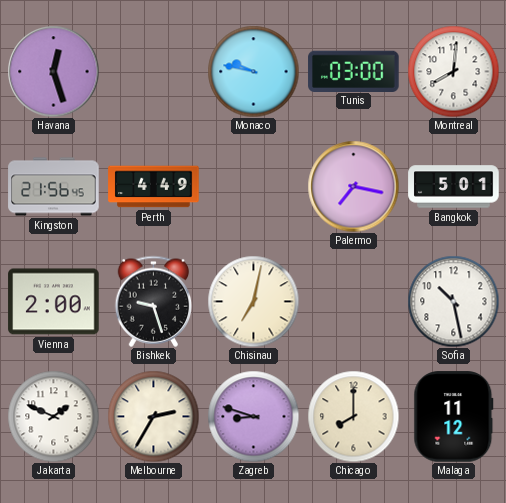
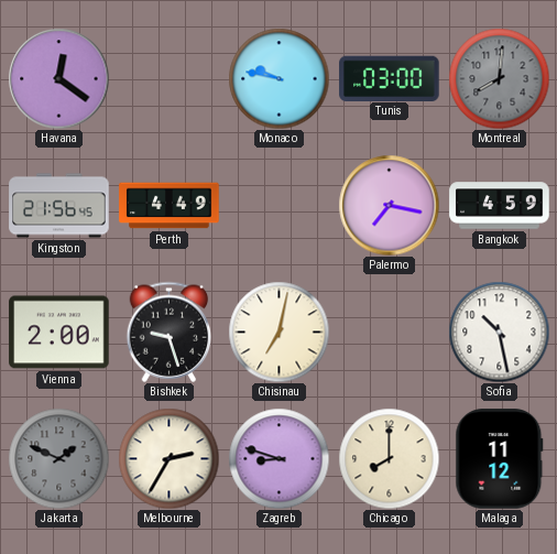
Havana: 12:27 -> 12:21 (58, 78)
Montreal dial: white -> grey (499, 78)
Bangkok: 5:01 -> 4:59 (500, 206)
Jakarta dial: white -> grey (58, 458)
